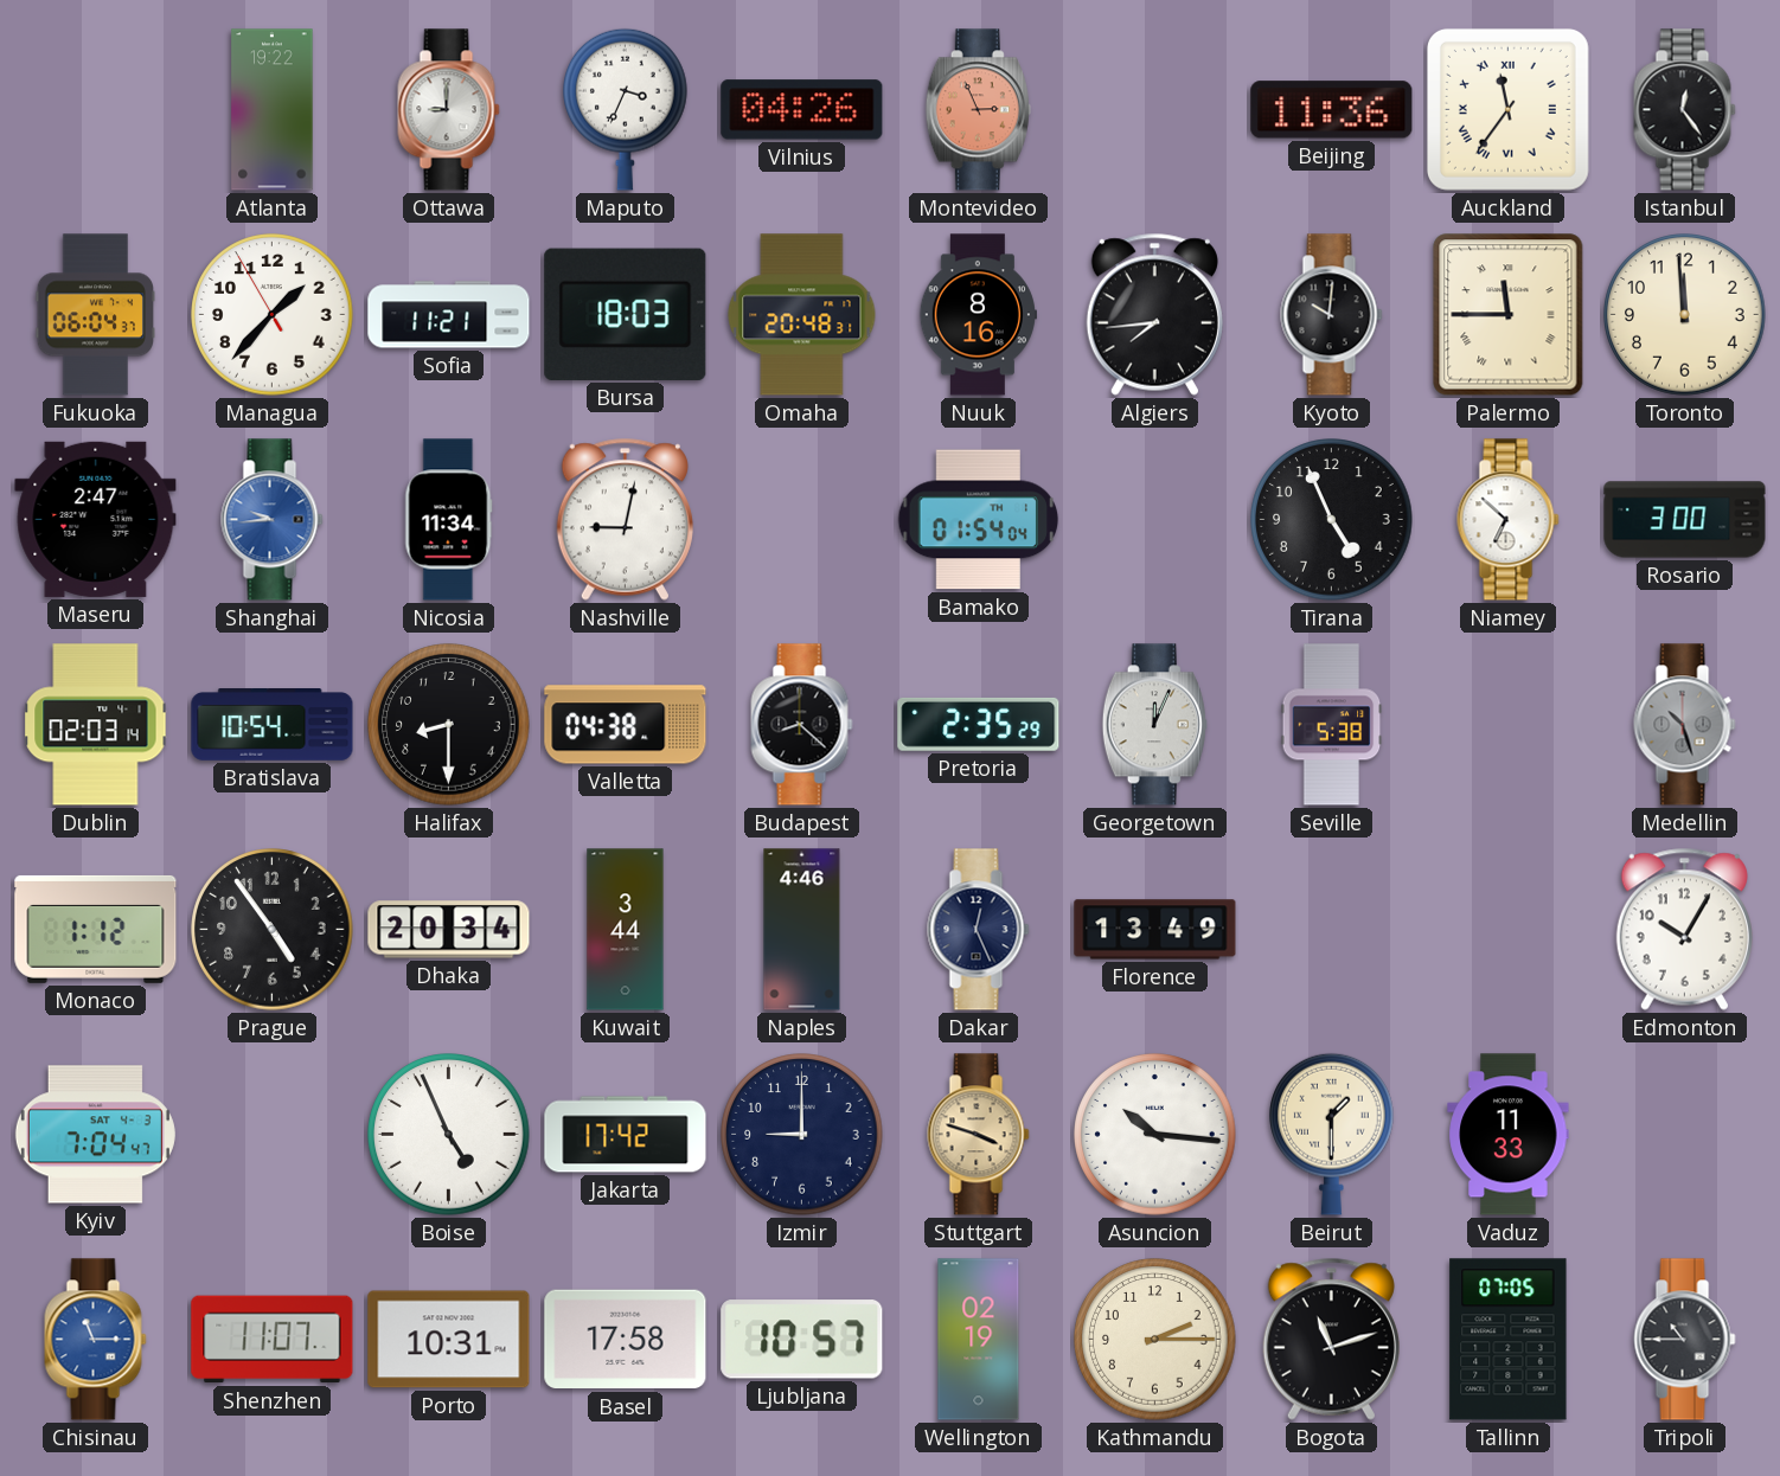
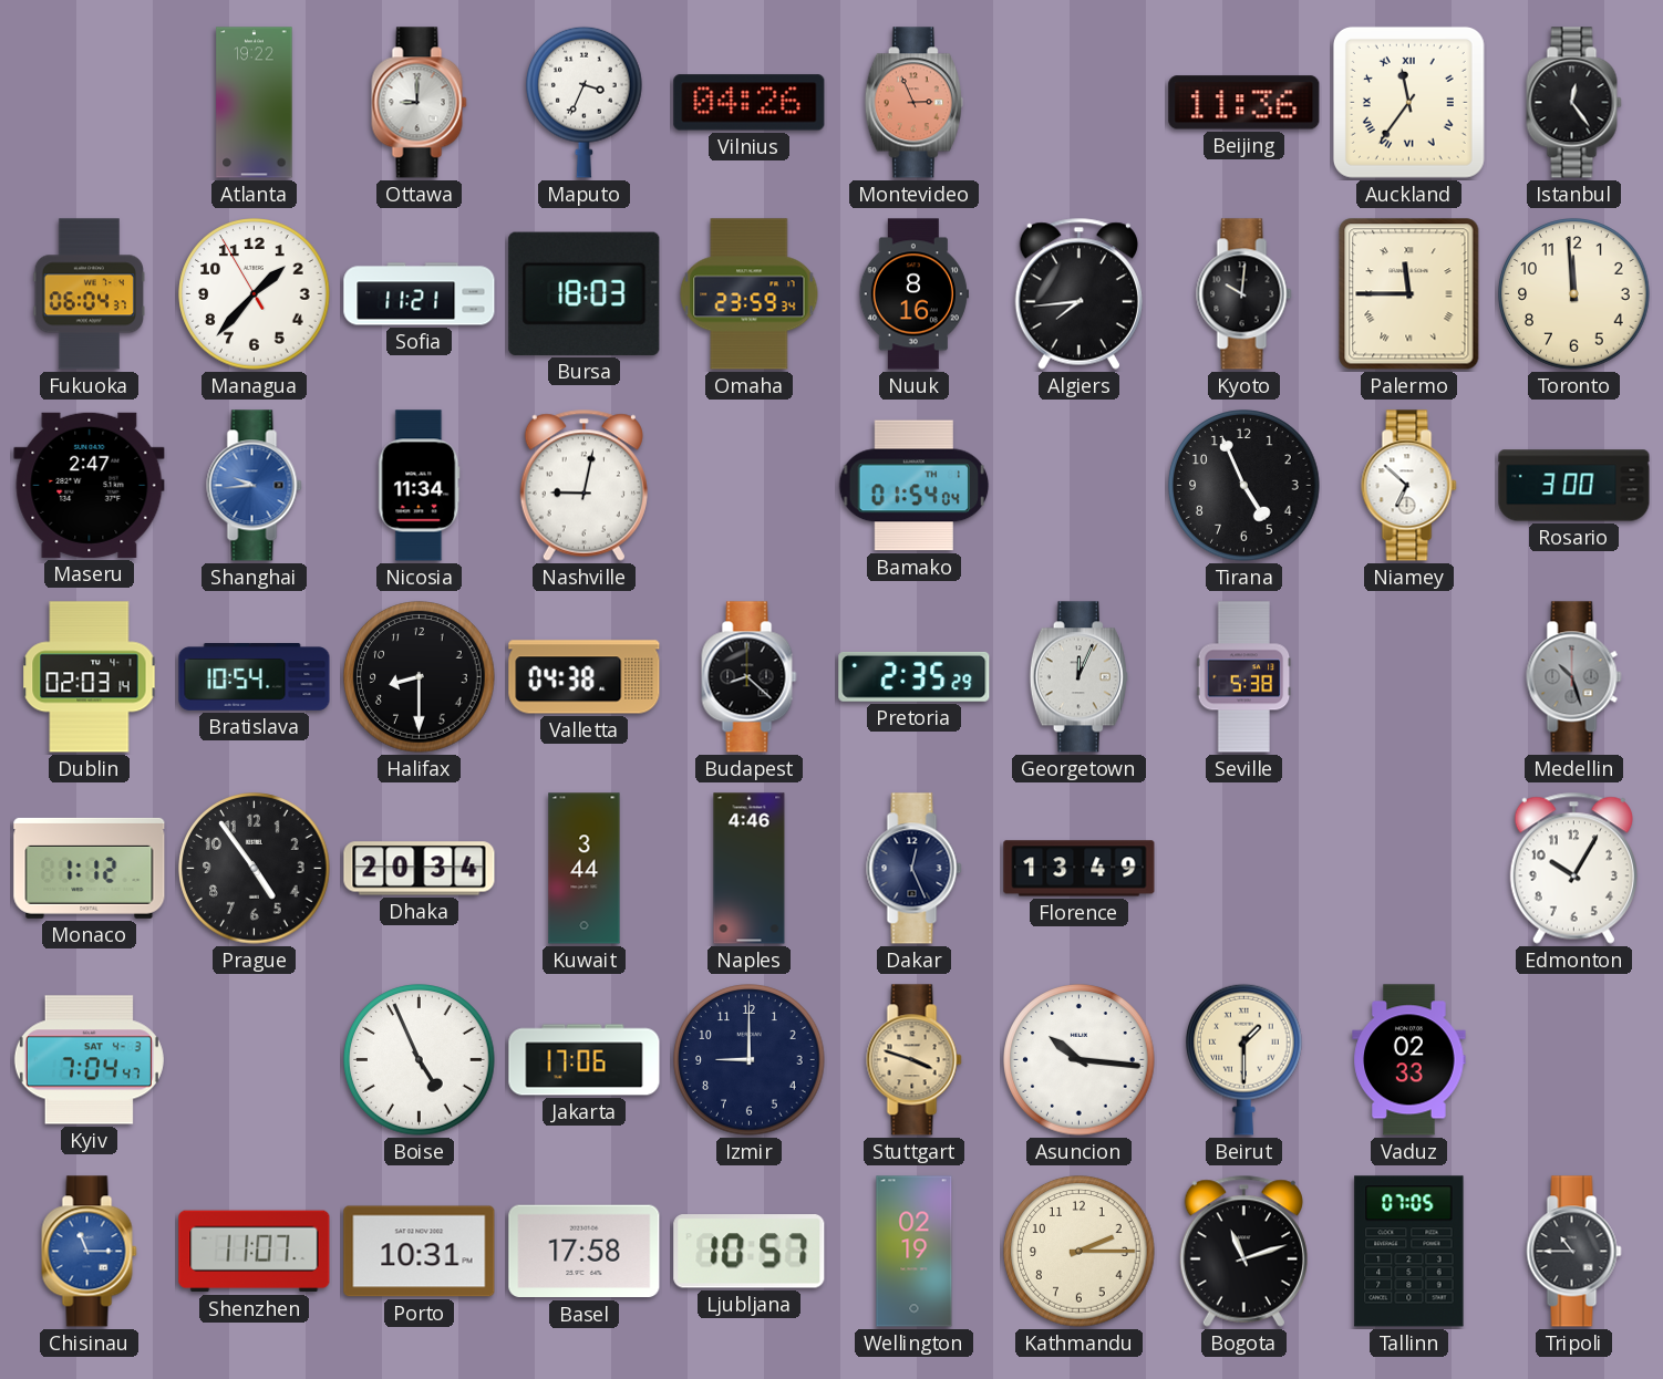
Omaha: 20:48 -> 23:59 (750, 294)
Jakarta: 17:42 -> 17:06 (585, 1060)
Vaduz: 11:33 -> 02:33 (1409, 1060)
